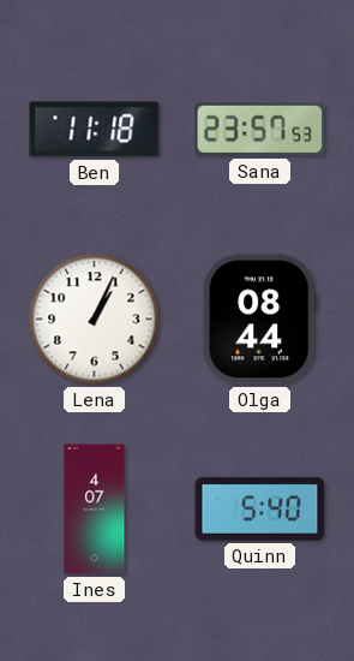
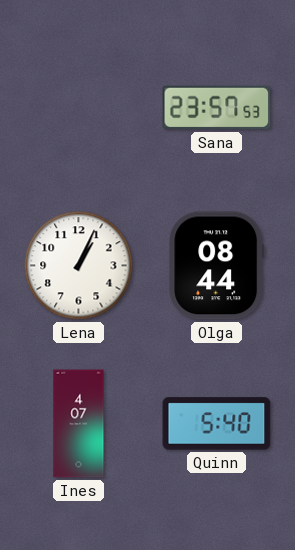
Ben: 11:18 -> none (95, 130)
